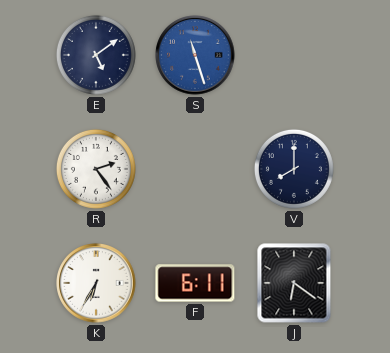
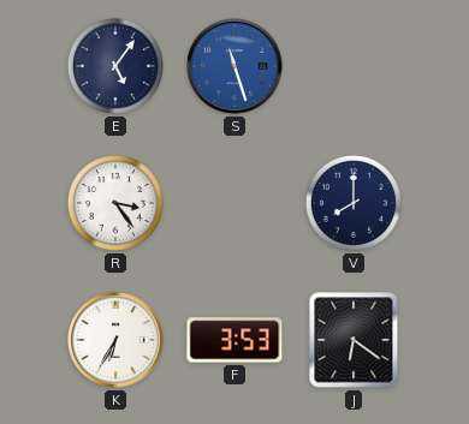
E: 5:09 -> 5:06 (115, 66)
R: 2:24 -> 3:24 (115, 203)
F: 6:11 -> 3:53 (234, 340)
